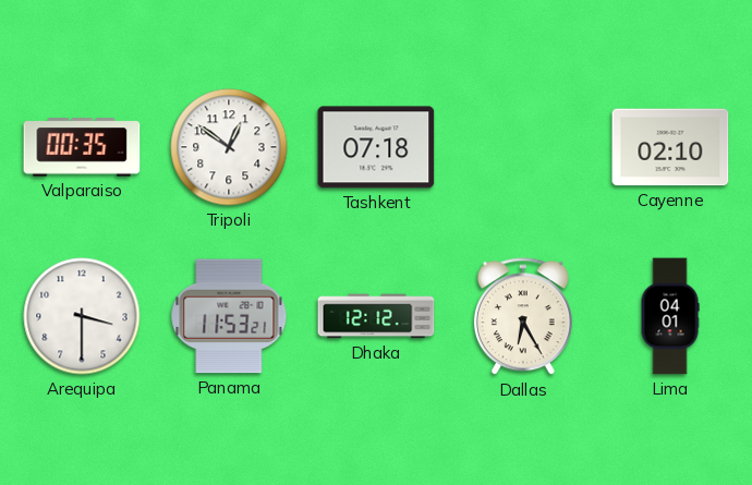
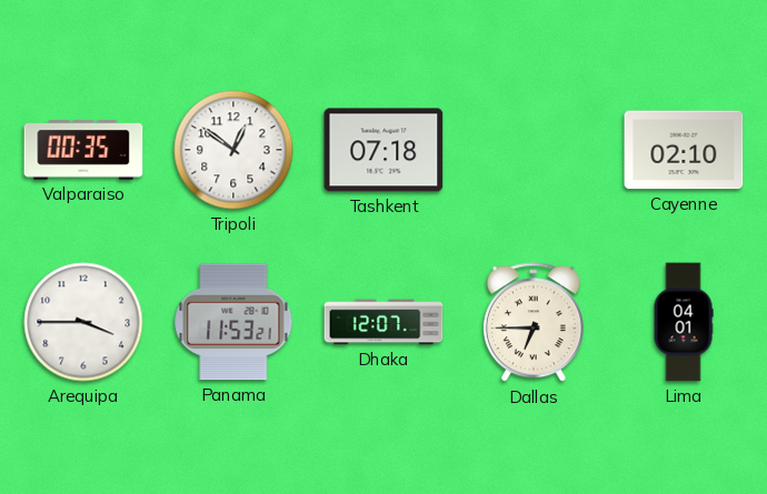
Arequipa: 3:30 -> 3:45 (83, 322)
Dhaka: 12:12 -> 12:07 (384, 322)
Dallas: 6:25 -> 6:45 (534, 323)
